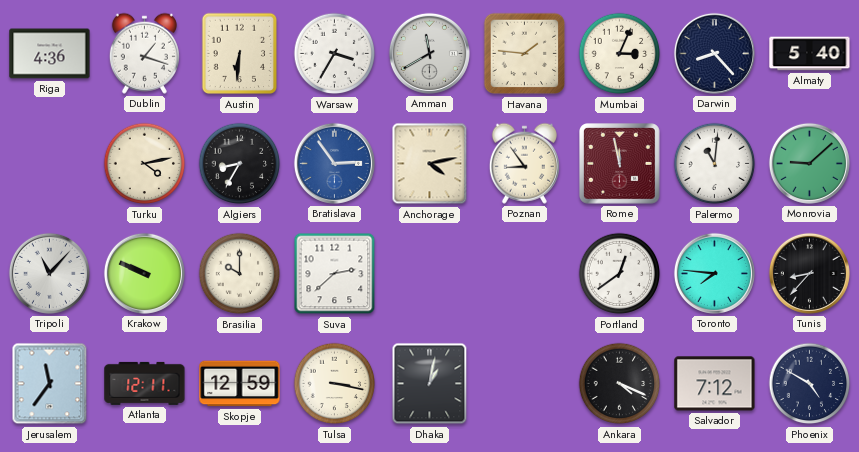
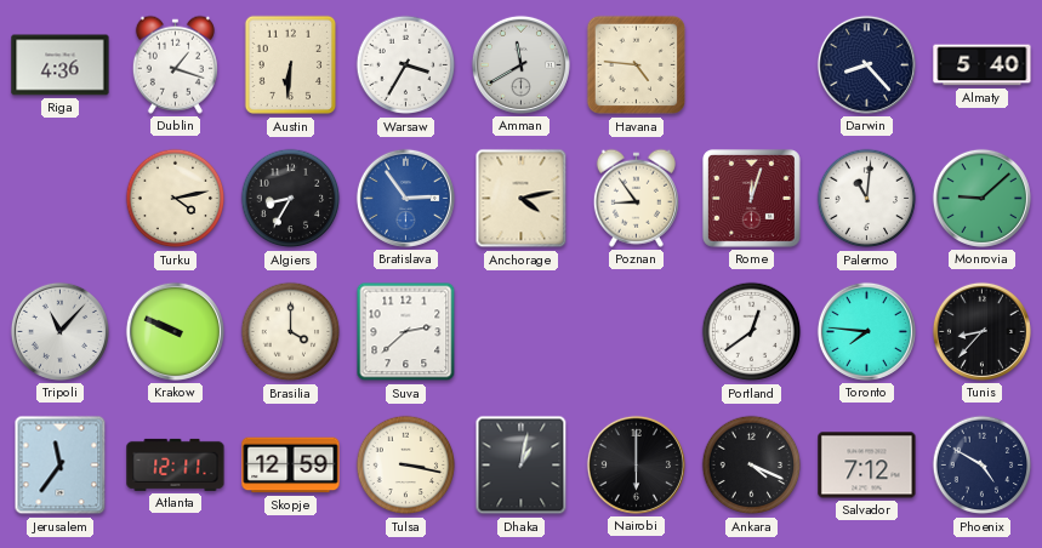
Havana: 1:46 -> 4:46 (637, 65)
Mumbai: 3:04 -> none (620, 54)
Rome: 11:58 -> 12:03 (752, 199)
Brasilia: 10:00 -> 4:00 (291, 332)
Nairobi: none -> 6:00 (636, 464)
